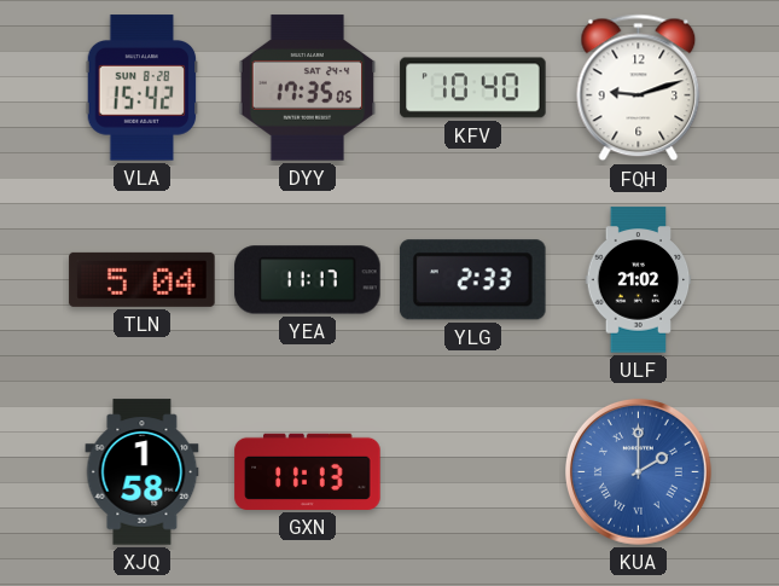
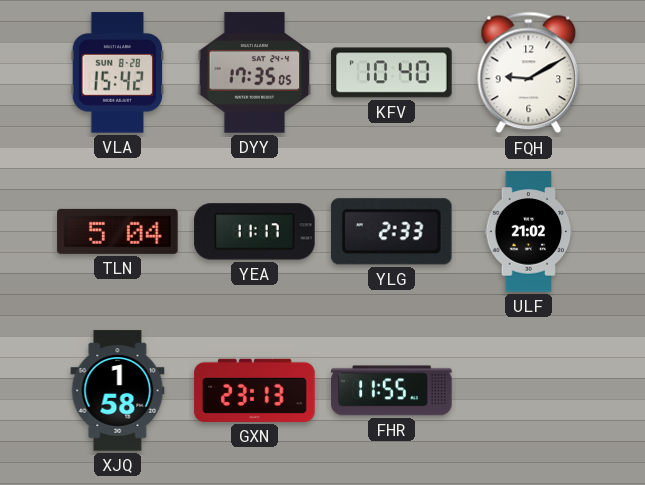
FQH: 9:12 -> 9:10 (529, 73)
GXN: 11:13 -> 23:13 (255, 390)
FHR: none -> 11:55 (392, 391)
KUA: 2:00 -> none (638, 471)
